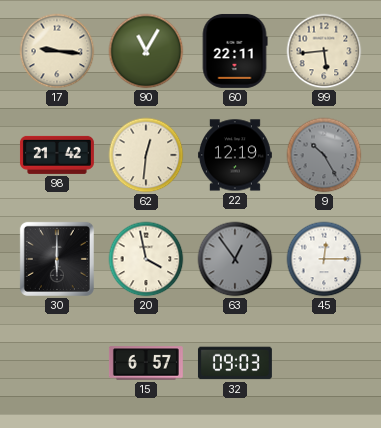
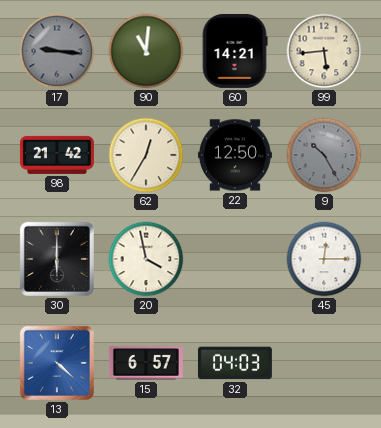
17 dial: cream -> grey (57, 51)
90: 11:05 -> 11:01 (146, 51)
60: 22:11 -> 14:21 (235, 51)
62: 12:31 -> 12:35 (146, 155)
22: 12:19 -> 12:50 (235, 155)
63: 12:54 -> none (235, 259)
13: none -> 4:22 (57, 363)
32: 09:03 -> 04:03 (235, 363)
